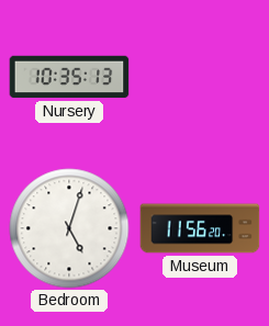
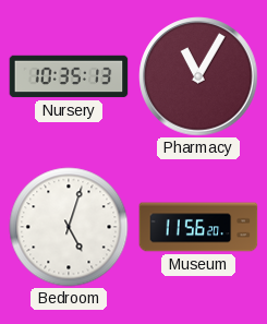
Pharmacy: none -> 11:05 (198, 76)
